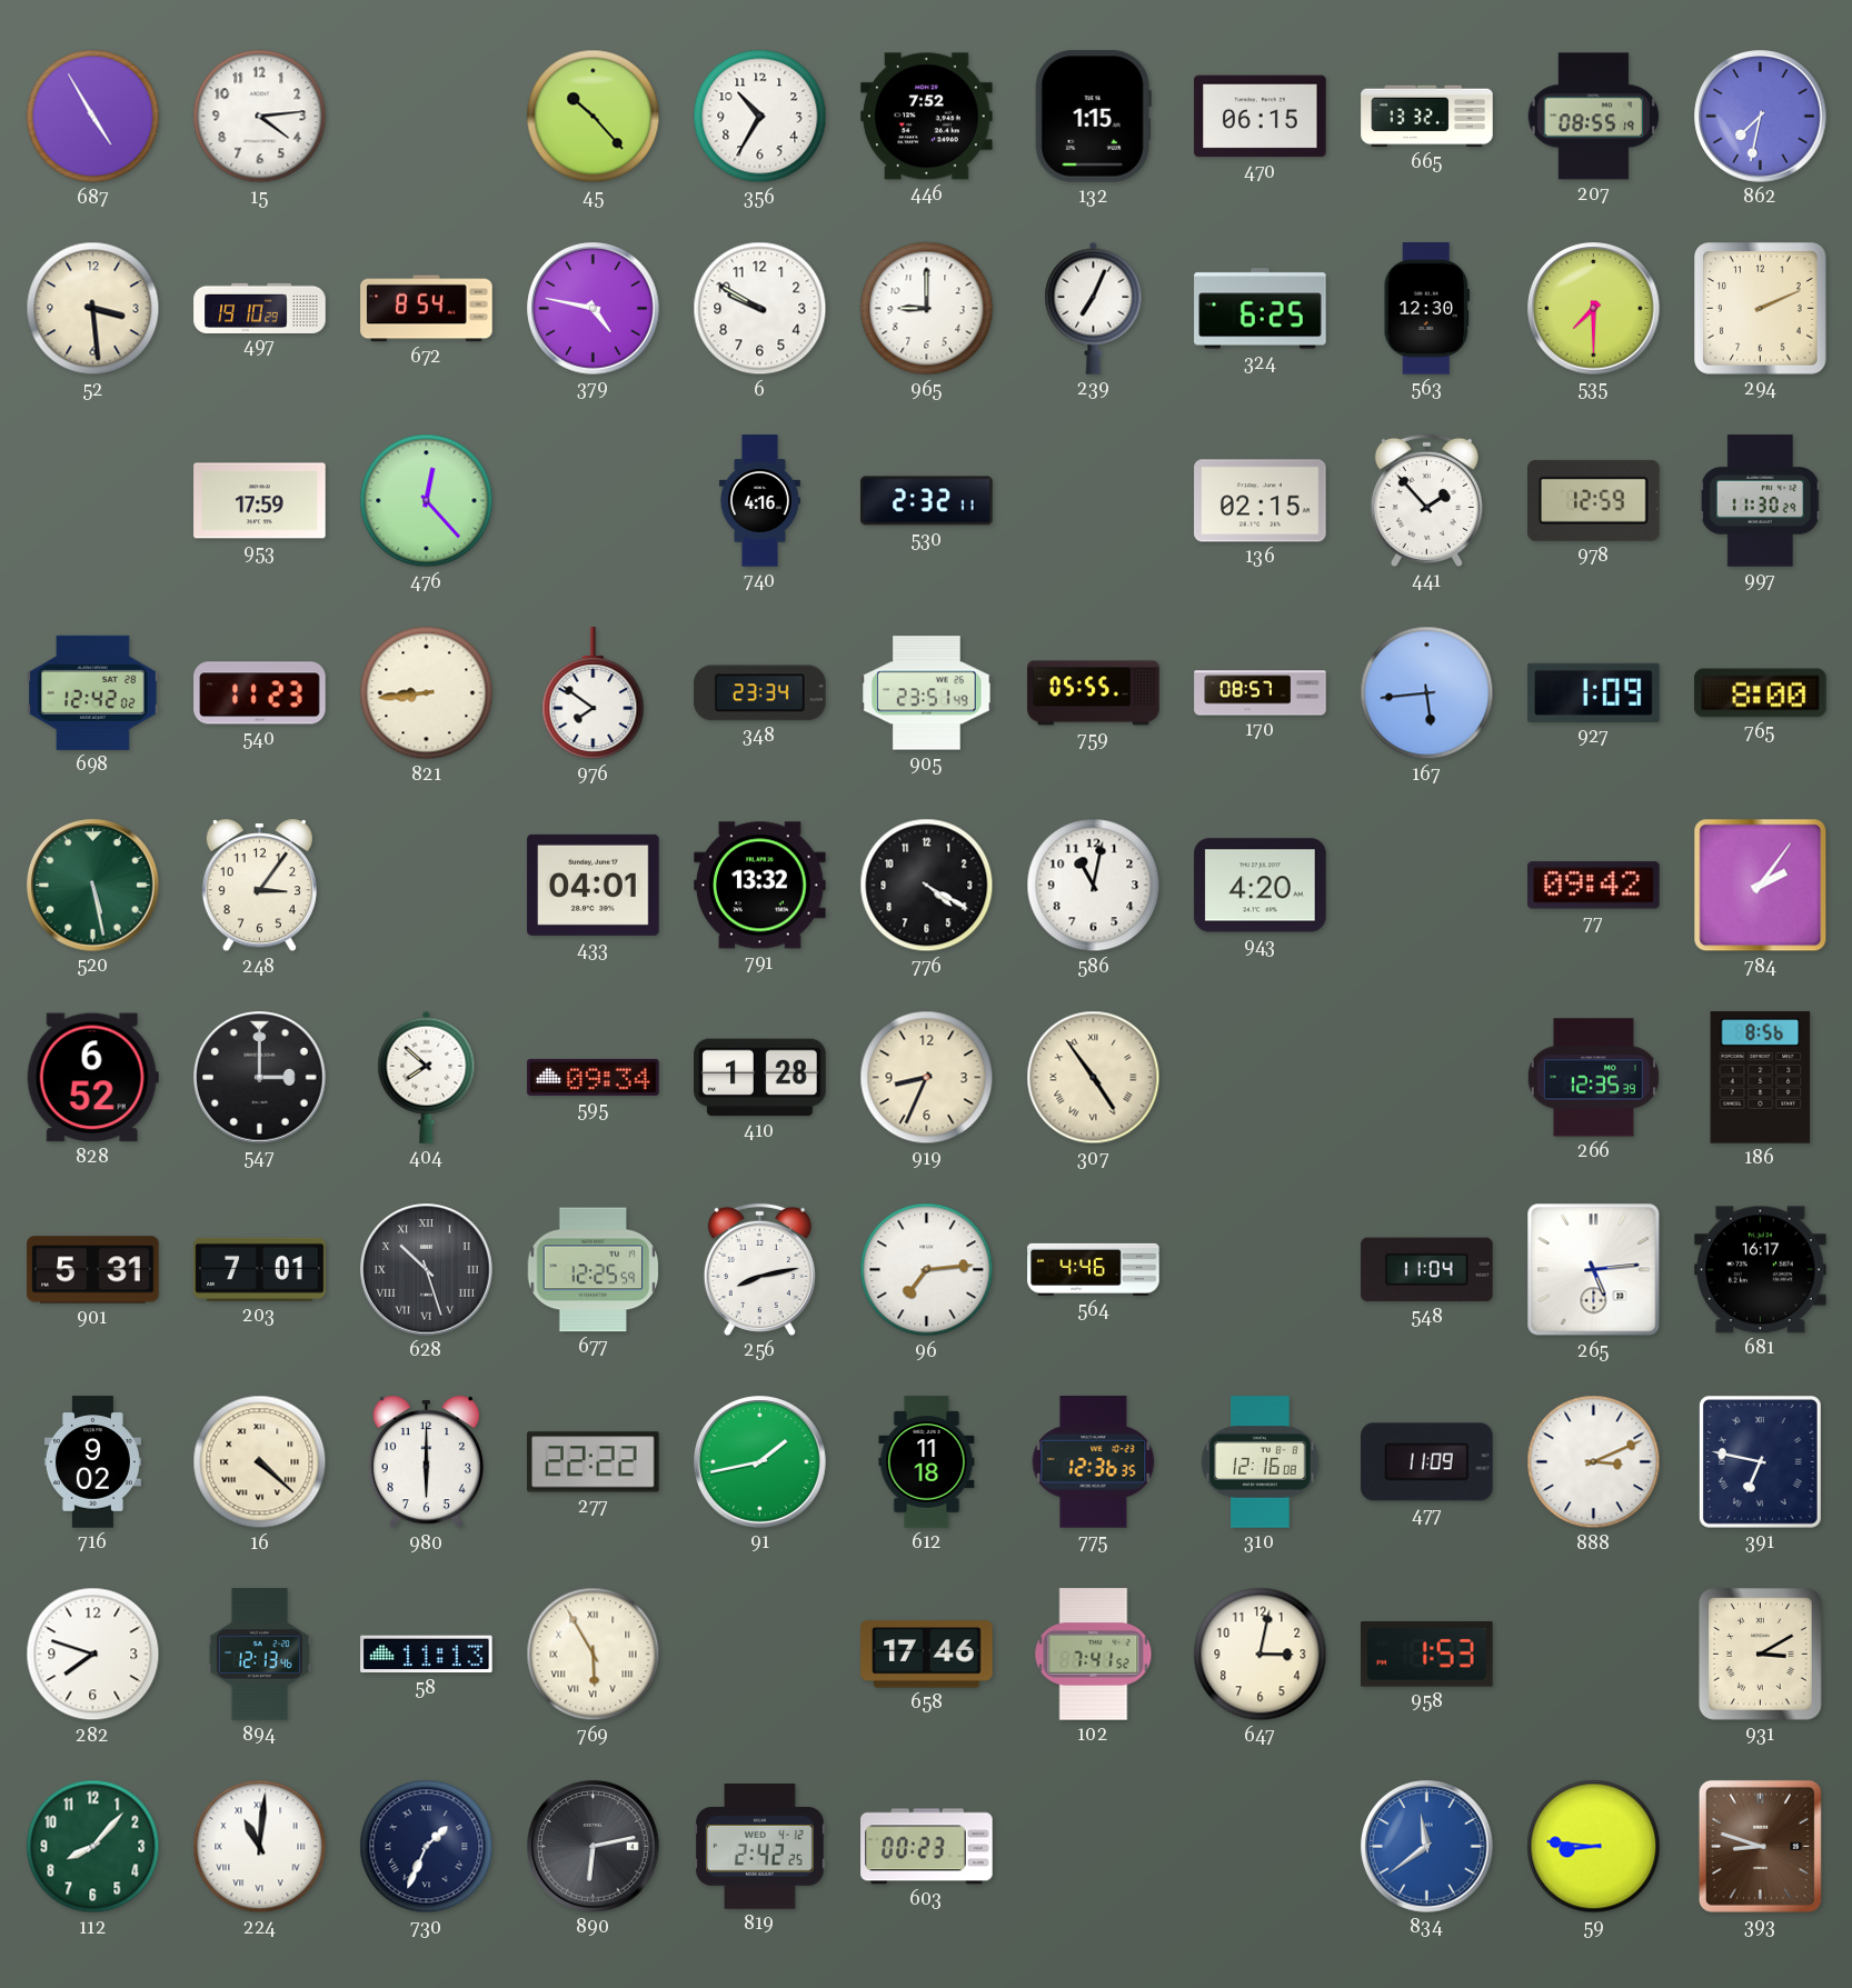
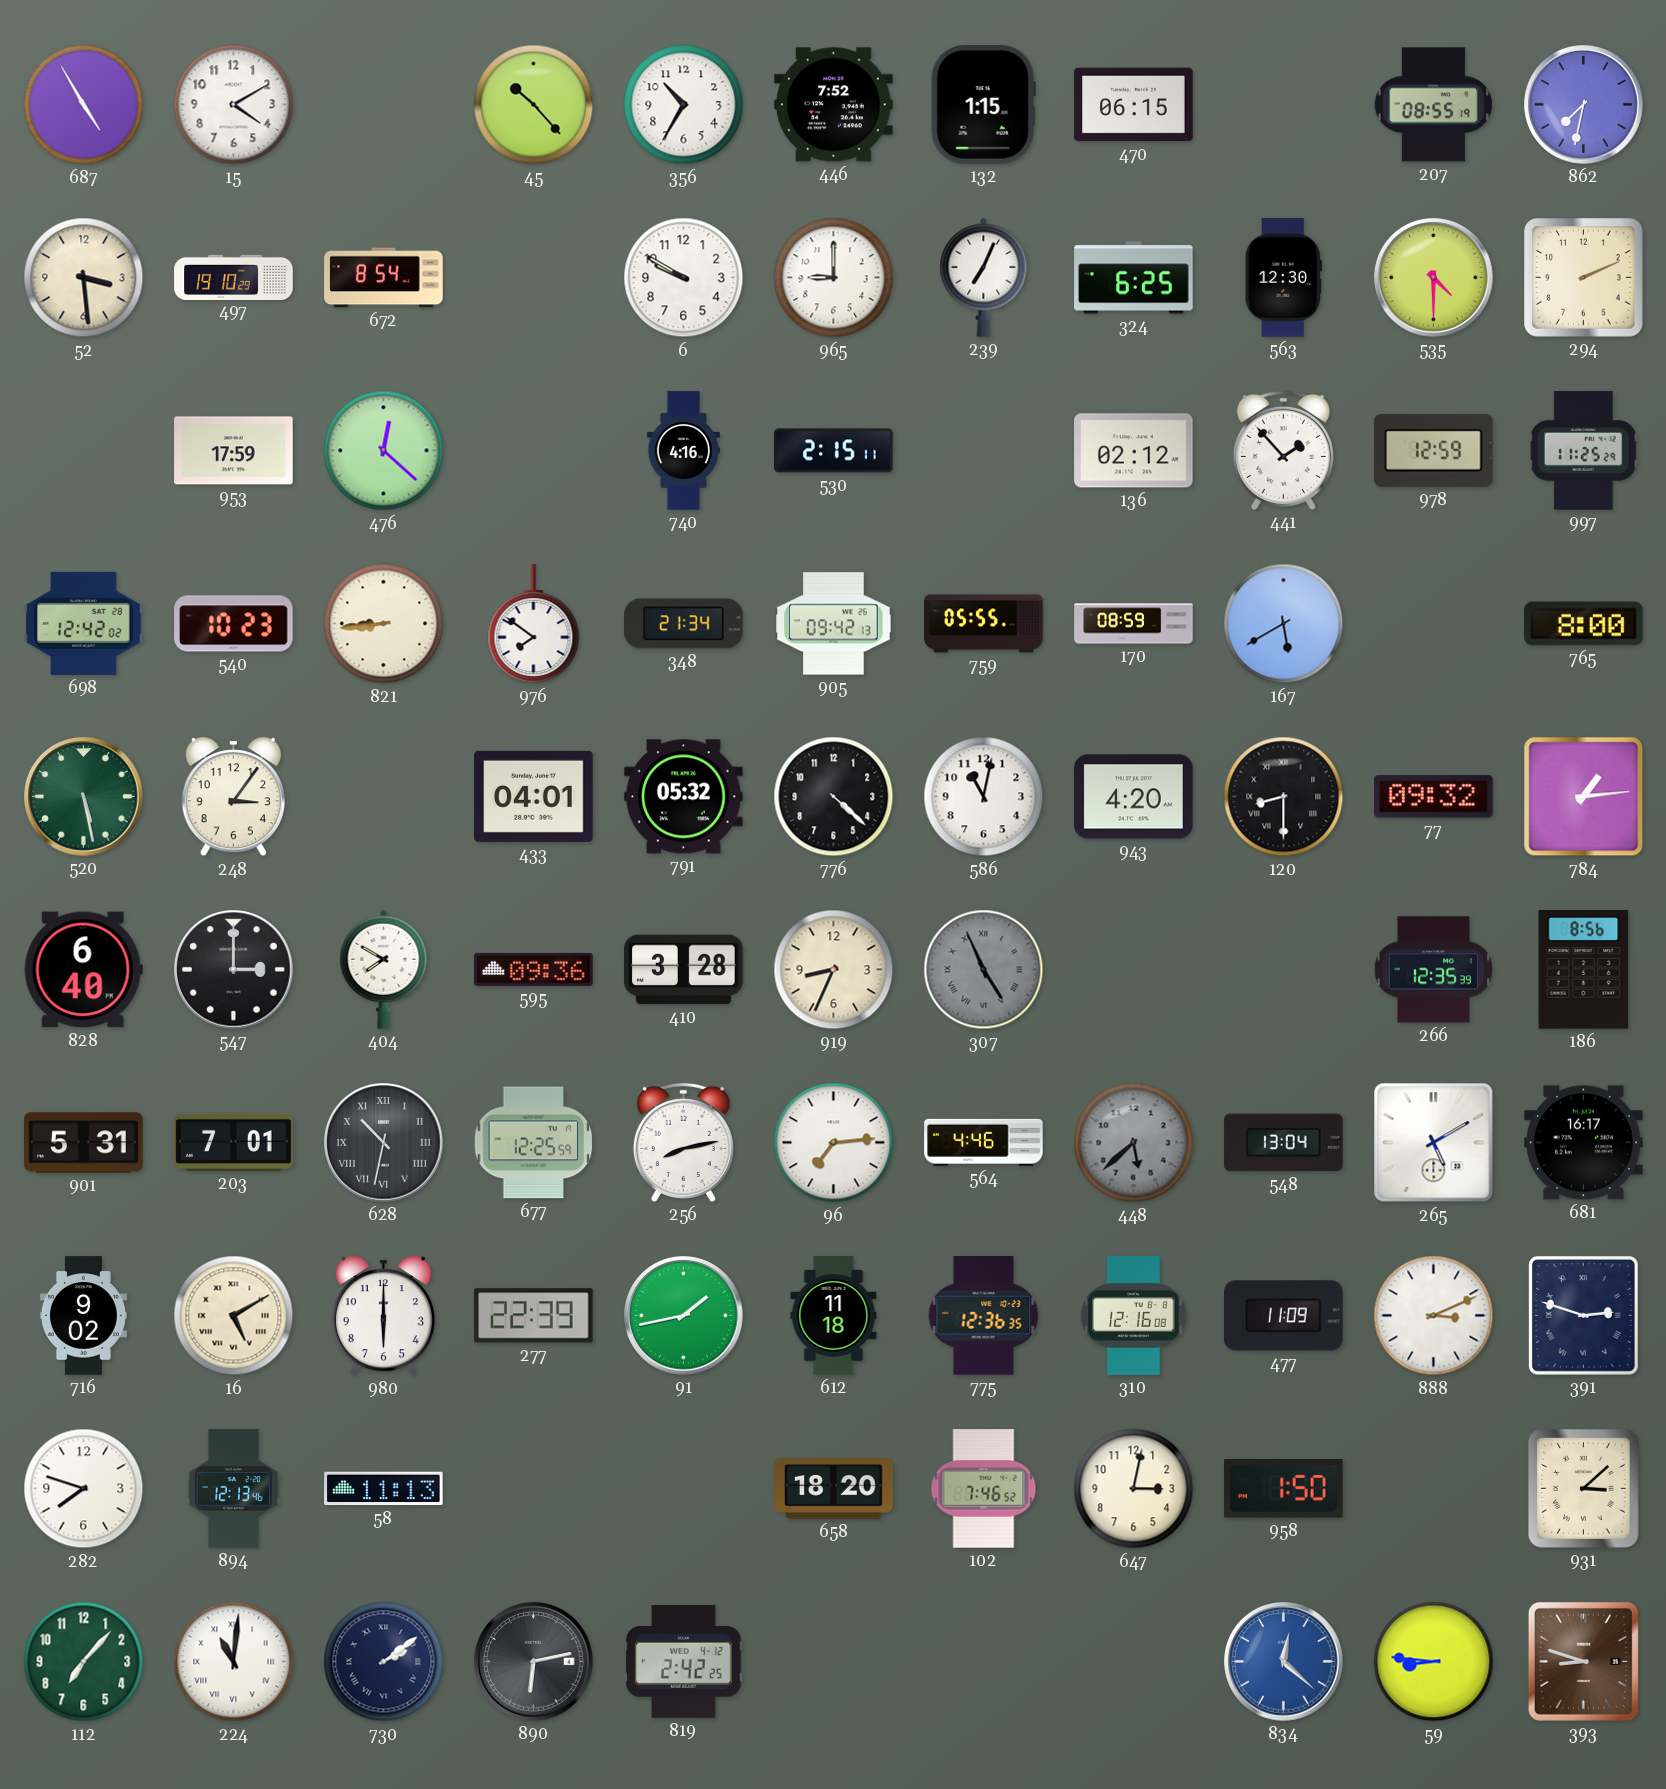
15: 4:14 -> 4:10 (234, 105)
665: 13:32 -> none (1427, 117)
379: 4:47 -> none (594, 309)
535: 7:30 -> 4:30 (1434, 278)
476: 12:23 -> 12:22 (384, 451)
530: 2:32 -> 2:15 (834, 451)
136: 02:15 -> 02:12 (1134, 451)
997: 11:30 -> 11:25 (1583, 451)
540: 11:23 -> 10:23 (234, 624)
348: 23:34 -> 21:34 (684, 624)
905: 23:51 -> 09:42 (834, 624)
170: 08:57 -> 08:59 (1134, 624)
167: 5:44 -> 5:40 (1284, 624)
927: 1:09 -> none (1594, 692)
791: 13:32 -> 05:32 (684, 797)
776: 4:20 -> 4:22 (834, 797)
120: none -> 8:30 (1284, 797)
77: 09:42 -> 09:32 (1434, 797)
784: 2:06 -> 1:14 (1584, 797)
828: 6:52 -> 6:40 (83, 970)
404: 7:52 -> 7:50 (384, 969)
595: 09:34 -> 09:36 (534, 969)
410: 1:28 -> 3:28 (684, 970)
307: 4:54 -> 4:56 (984, 970)
307 dial: cream -> grey (984, 970)
628: 10:27 -> 10:32 (384, 1143)
448: none -> 5:38 (1134, 1143)
548: 11:04 -> 13:04 (1284, 1143)
265: 5:14 -> 5:10 (1434, 1143)
16: 4:22 -> 5:10 (234, 1316)
277: 22:22 -> 22:39 (534, 1316)
391: 6:47 -> 2:48 (1583, 1315)
769: 5:55 -> none (594, 1655)
658: 17:46 -> 18:20 (834, 1489)
102: 7:41 -> 7:46 (984, 1489)
958: 1:53 -> 1:50 (1284, 1489)
931: 3:10 -> 3:08 (1584, 1489)
112: 8:07 -> 7:07 (84, 1662)
730: 1:34 -> 2:09 (384, 1662)
603: 00:23 -> none (927, 1847)
834: 11:39 -> 12:22 (1284, 1662)
